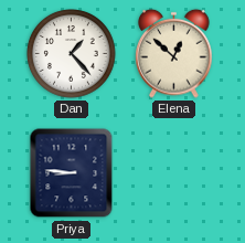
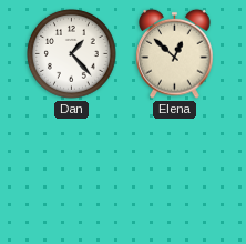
Priya: 8:46 -> none (72, 173)
